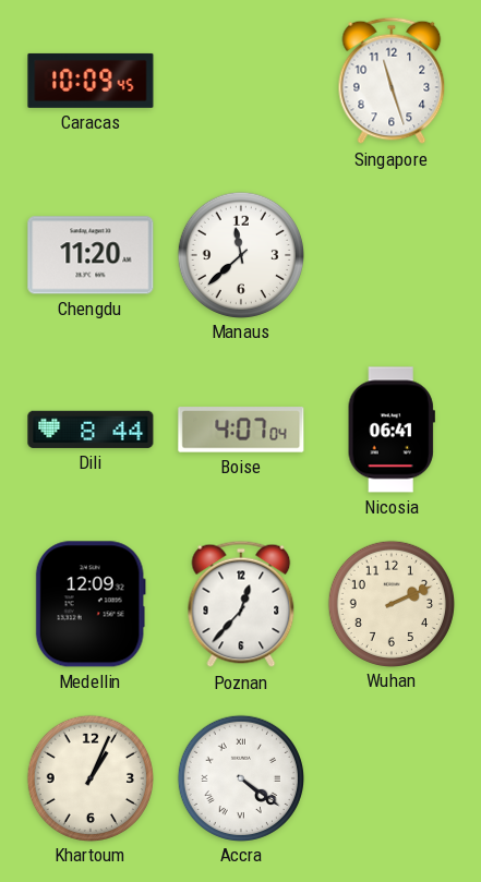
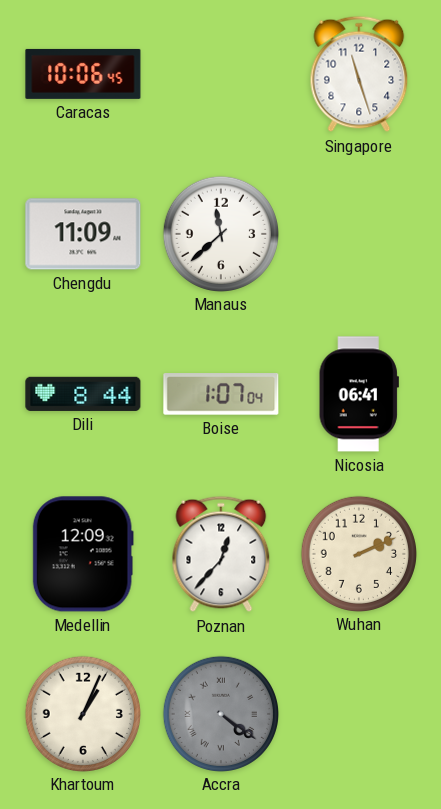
Caracas: 10:09 -> 10:06 (83, 74)
Chengdu: 11:20 -> 11:09 (83, 234)
Boise: 4:07 -> 1:07 (221, 394)
Accra dial: white -> grey (220, 713)
